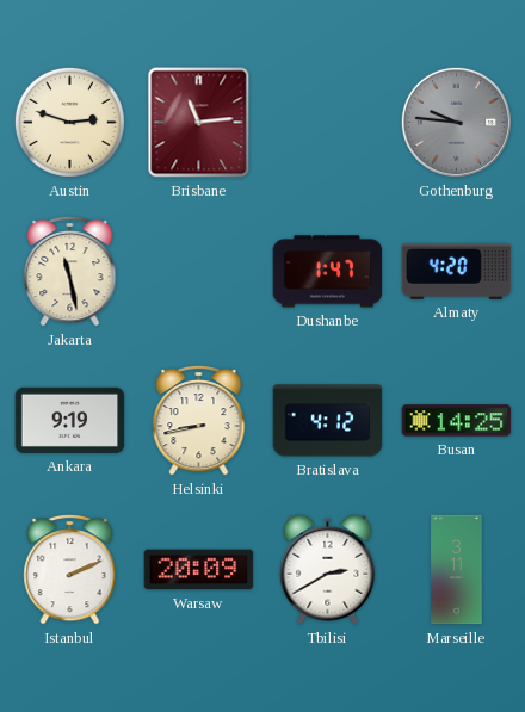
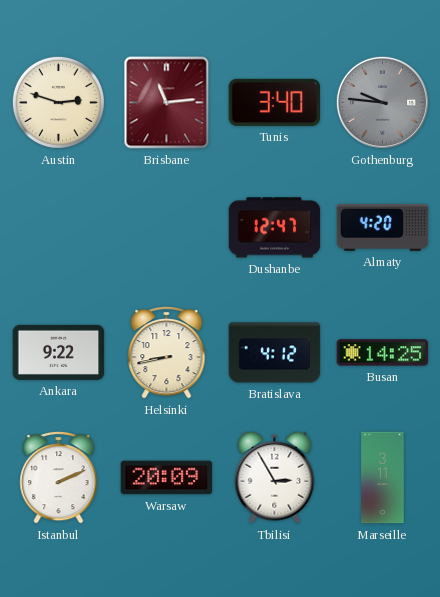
Tunis: none -> 3:40 (275, 102)
Jakarta: 11:28 -> none (70, 271)
Dushanbe: 1:47 -> 12:47 (275, 228)
Ankara: 9:19 -> 9:22 (59, 352)
Tbilisi: 2:40 -> 2:55 (275, 477)
